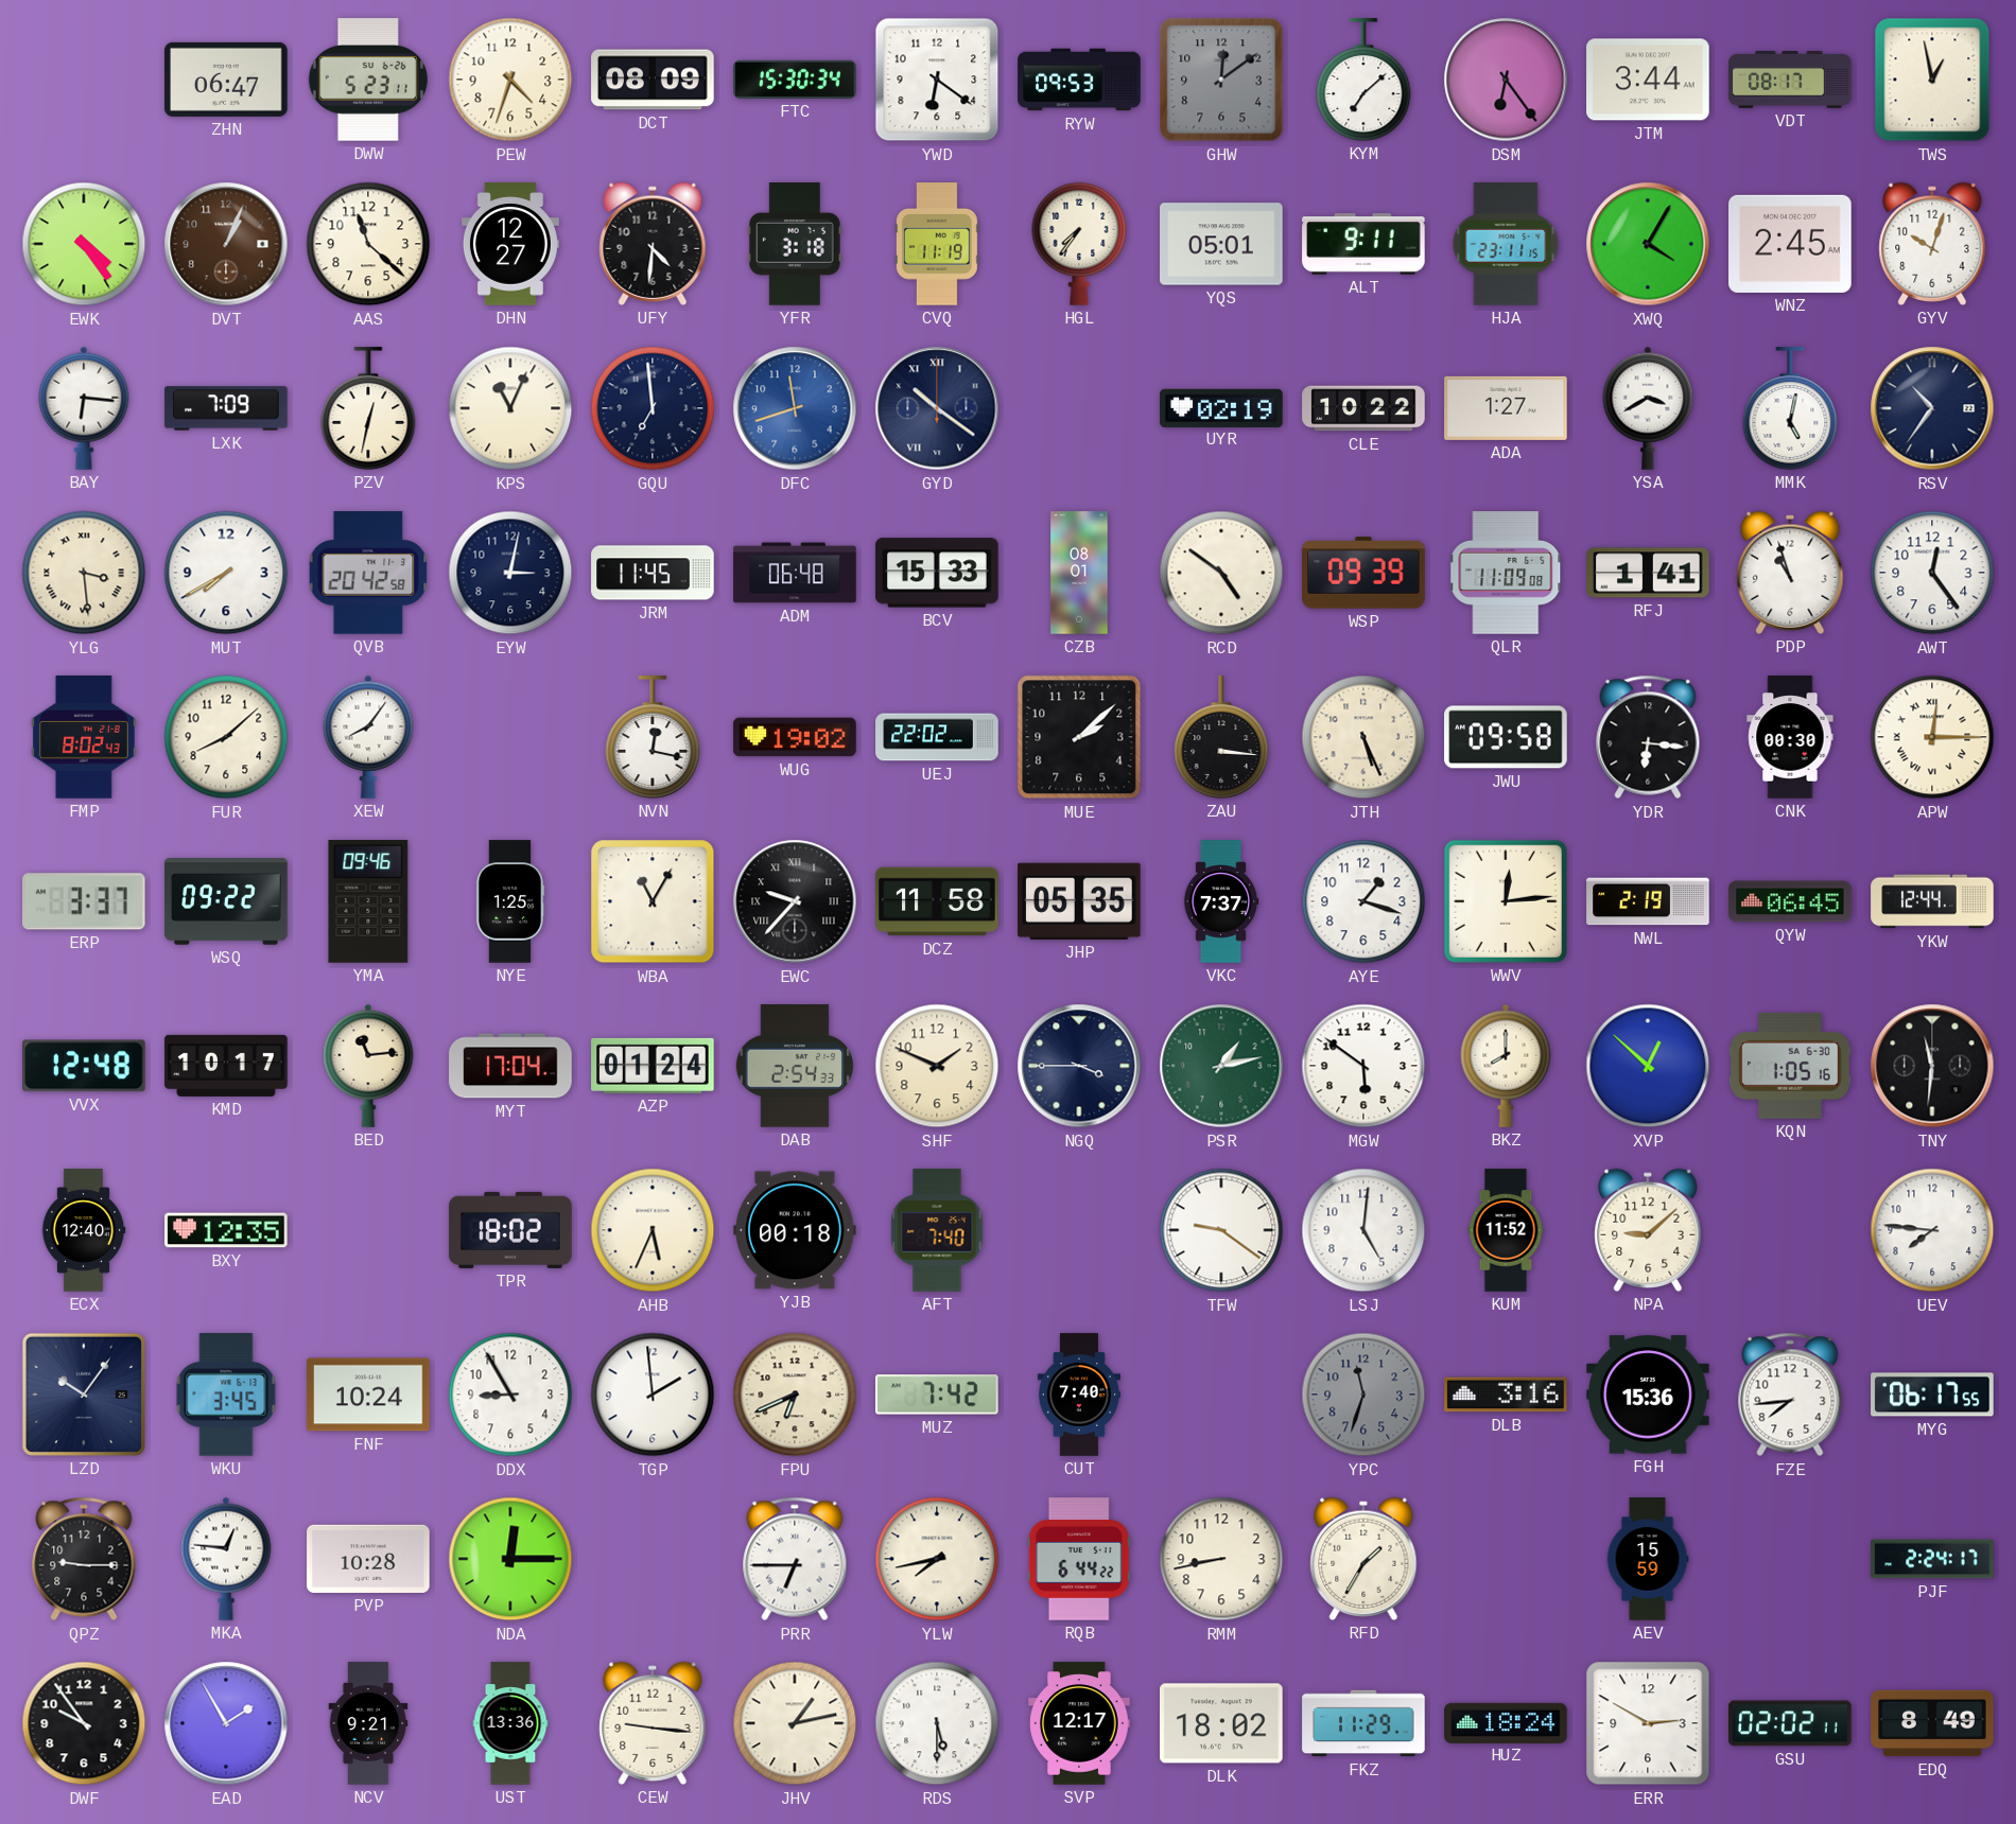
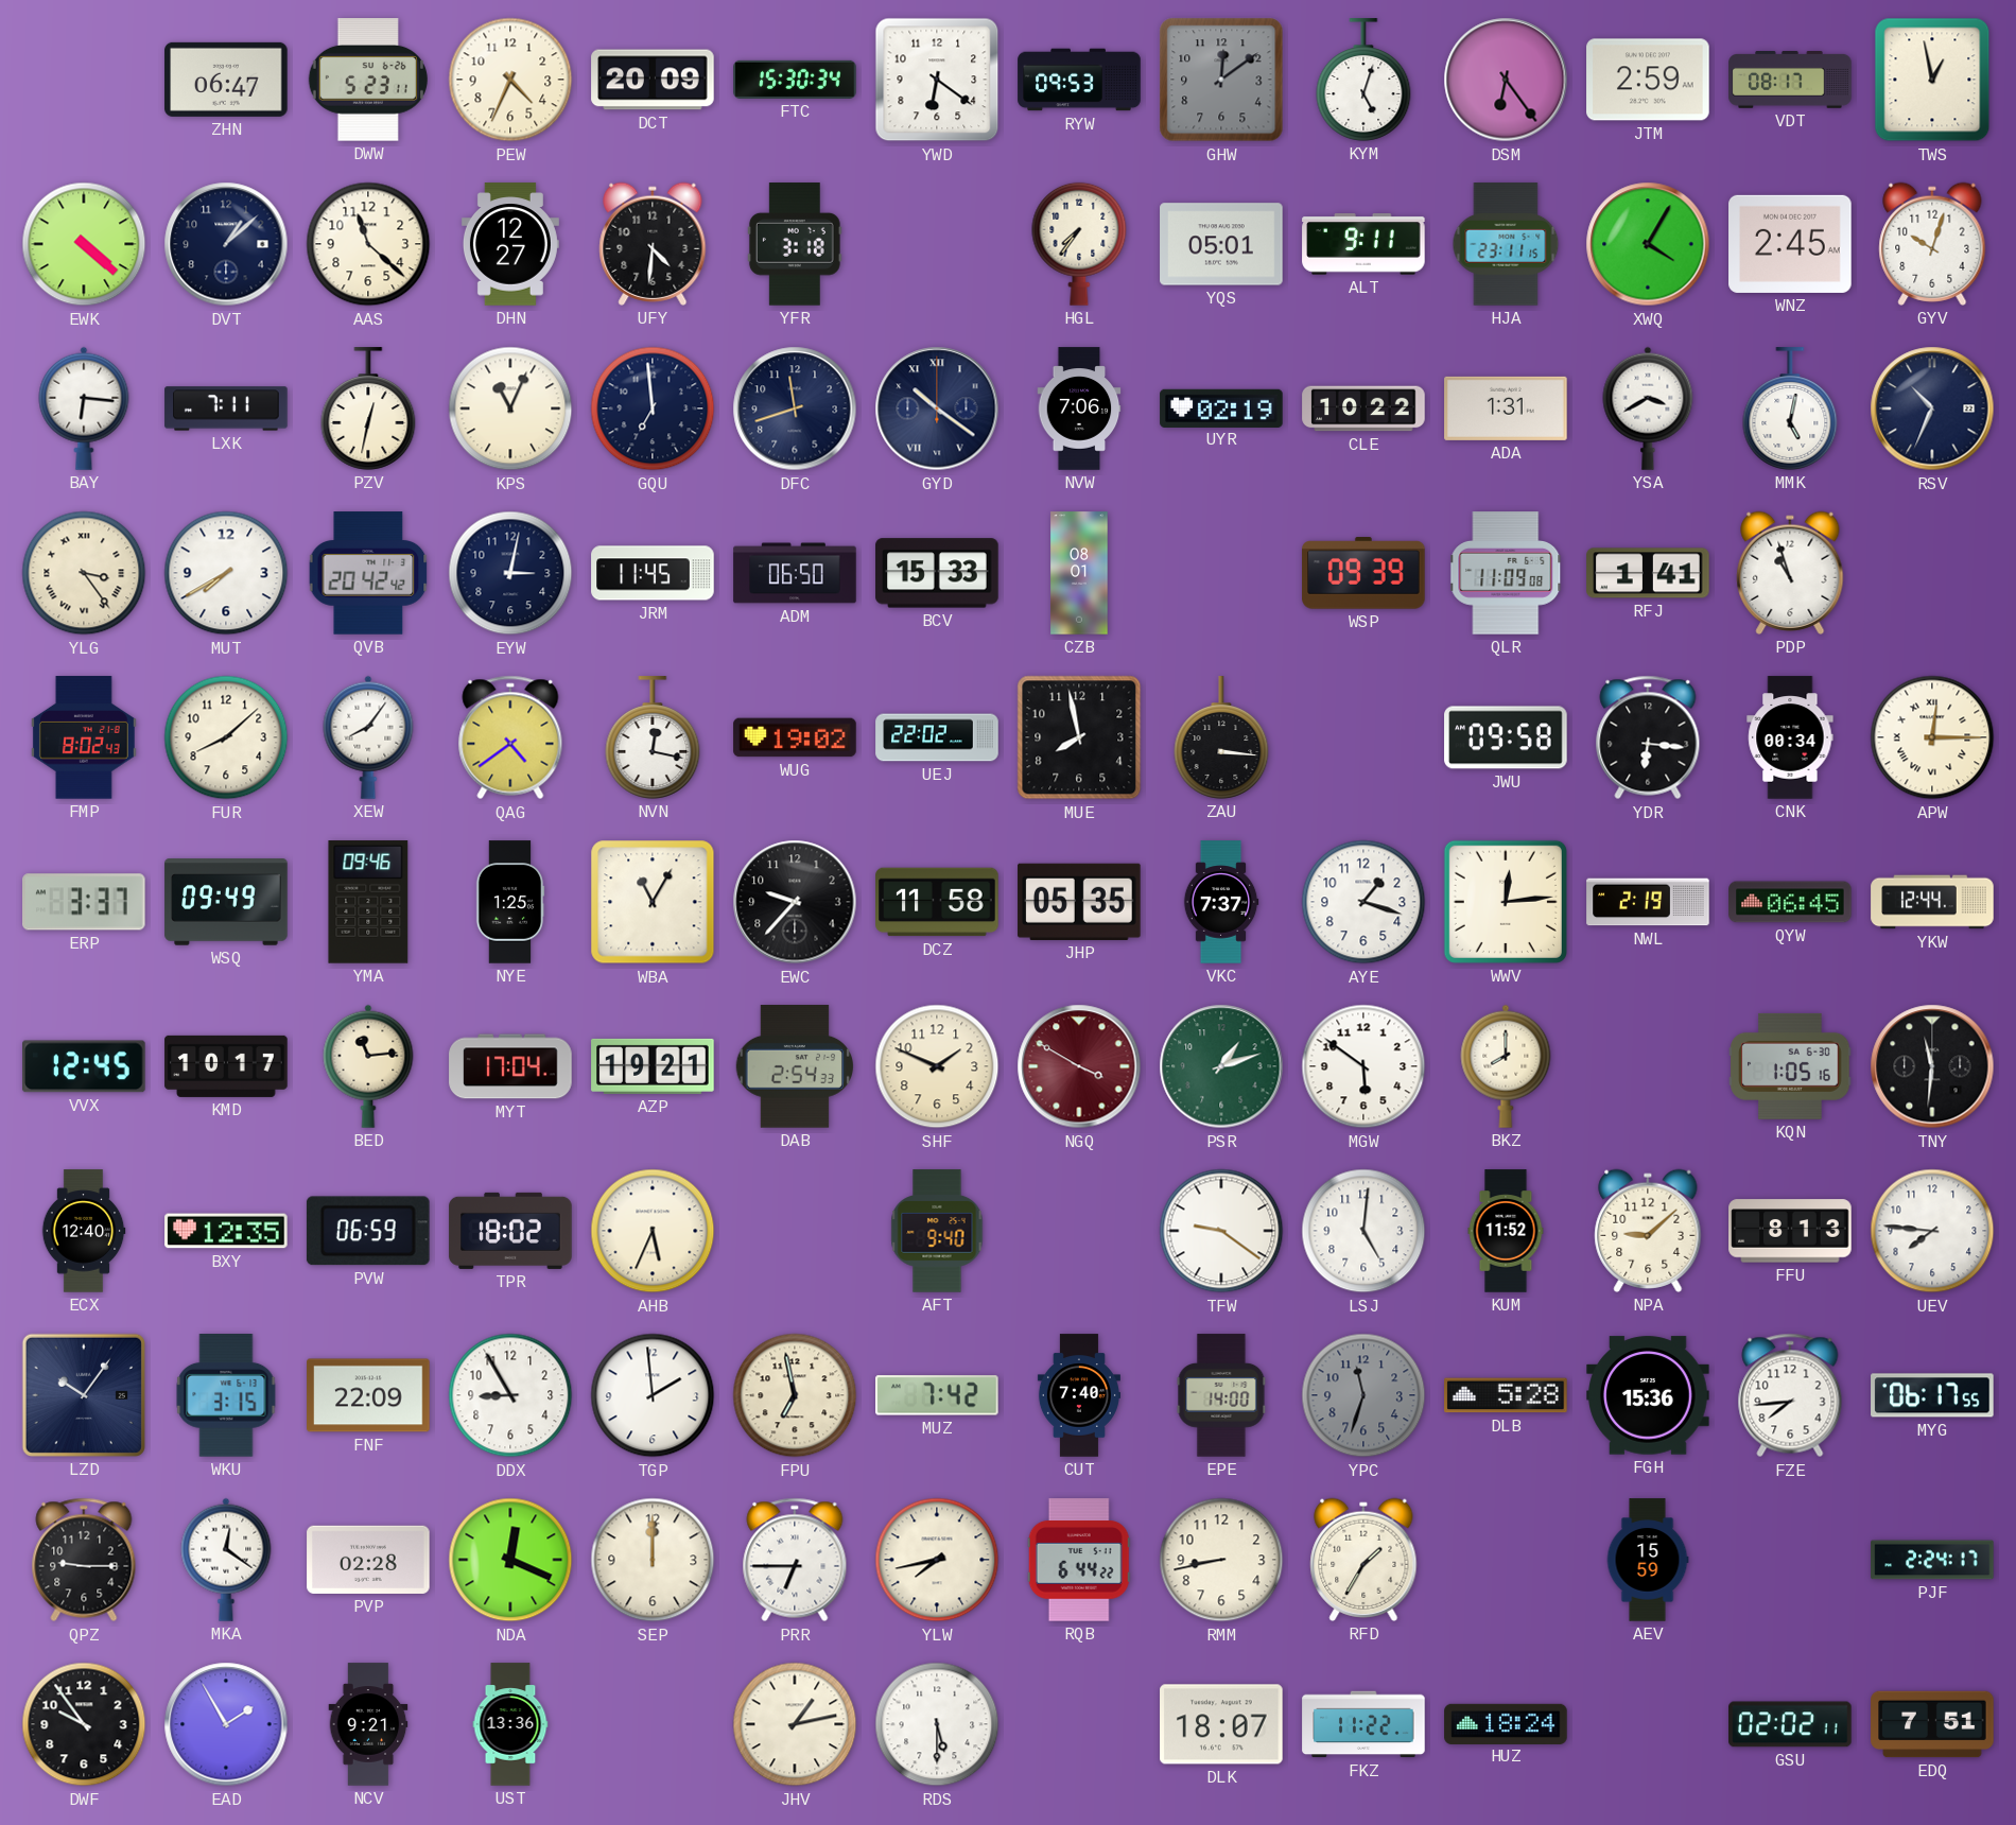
PEW: 4:33 -> 4:34 (510, 80)
DCT: 08:09 -> 20:09 (653, 80)
KYM: 7:08 -> 5:03 (1363, 80)
JTM: 3:44 -> 2:59 (1648, 80)
EWK: 4:24 -> 4:22 (84, 244)
DVT: 1:04 -> 1:08 (226, 244)
DVT dial: brown -> navy (226, 244)
CVQ: 11:19 -> none (937, 244)
LXK: 7:09 -> 7:11 (226, 409)
DFC dial: blue -> navy (795, 409)
NVW: none -> 7:06 (1079, 409)
ADA: 1:27 -> 1:31 (1506, 409)
RSV: 10:36 -> 10:34 (1932, 409)
YLG: 3:29 -> 3:24 (84, 573)
QVB: 20:42:58 -> 20:42:42 (368, 573)
ADM: 06:48 -> 06:50 (795, 573)
RCD: 4:51 -> none (1221, 573)
AWT: 12:24 -> none (1932, 573)
QAG: none -> 4:39 (510, 737)
MUE: 2:08 -> 7:58 (1079, 737)
JTH: 5:26 -> none (1363, 737)
CNK: 00:30 -> 00:34 (1790, 737)
WSQ: 09:22 -> 09:49 (226, 902)
EWC numerals: Roman -> Arabic (795, 902)
VVX: 12:48 -> 12:45 (85, 1066)
AZP: 01:24 -> 19:21 (653, 1066)
NGQ: 3:45 -> 3:50 (1079, 1066)
NGQ dial: navy -> burgundy (1079, 1066)
PSR: 1:13 -> 1:12 (1221, 1066)
XVP: 12:52 -> none (1648, 1066)
PVW: none -> 06:59 (368, 1231)
YJB: 00:18 -> none (795, 1230)
AFT: 7:40 -> 9:40 (937, 1231)
FFU: none -> 8:13 (1790, 1231)
WKU: 3:45 -> 3:15 (226, 1395)
FNF: 10:24 -> 22:09 (368, 1395)
FPU: 6:41 -> 6:58 (795, 1395)
EPE: none -> 14:00 (1221, 1395)
DLB: 3:16 -> 5:28 (1506, 1395)
MKA: 12:46 -> 12:21 (226, 1560)
PVP: 10:28 -> 02:28 (368, 1560)
NDA: 12:15 -> 12:19 (510, 1560)
SEP: none -> 12:00 (653, 1560)
CEW: 9:16 -> none (653, 1723)
SVP: 12:17 -> none (1079, 1723)
DLK: 18:02 -> 18:07 (1221, 1724)
FKZ: 11:29 -> 11:22 (1363, 1724)
ERR: 2:50 -> none (1648, 1723)
EDQ: 8:49 -> 7:51 (1932, 1724)
